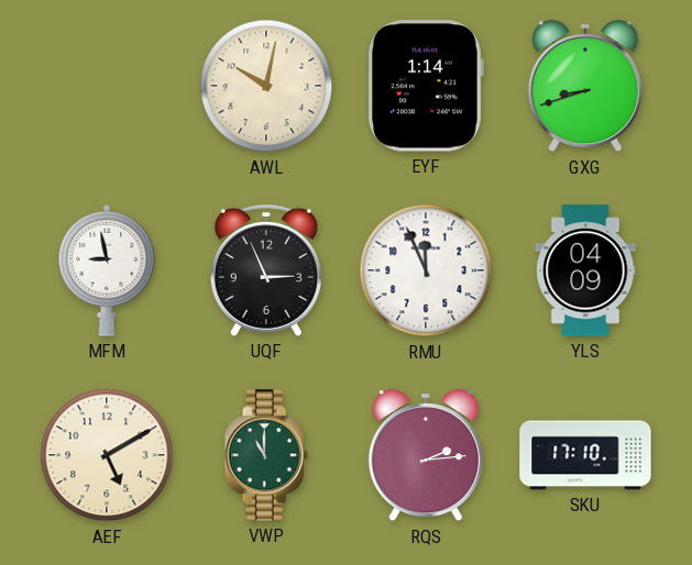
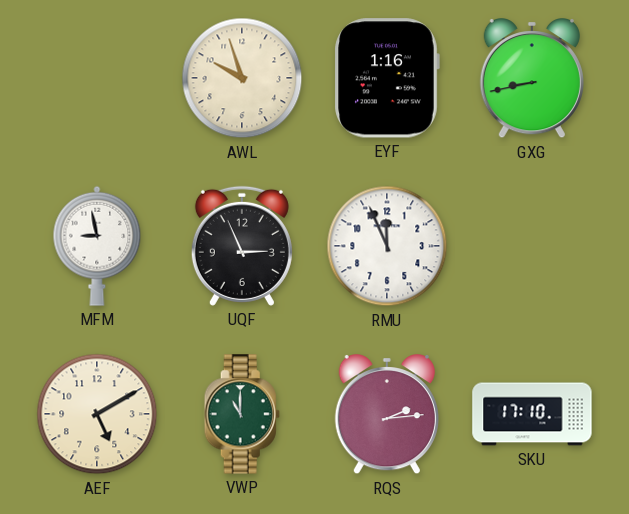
AWL: 10:02 -> 9:57 (242, 78)
EYF: 1:14 -> 1:16 (387, 78)
GXG: 8:42 -> 8:43 (532, 79)
YLS: 04:09 -> none (585, 270)
